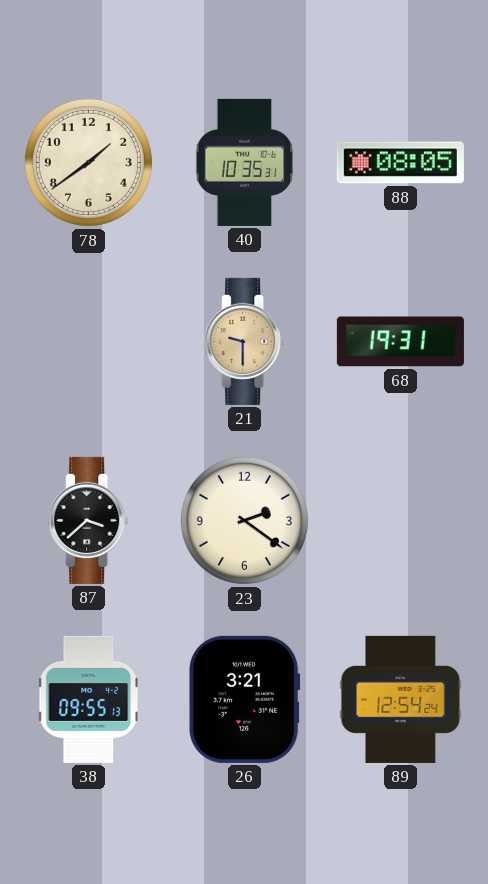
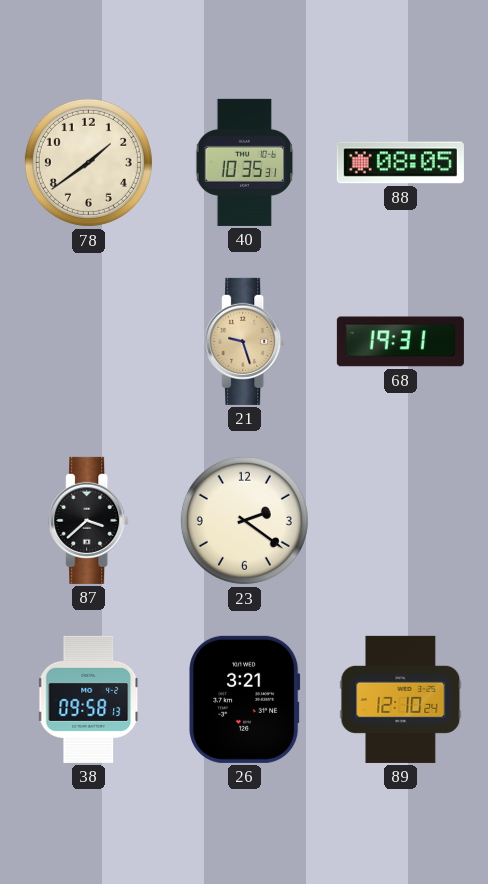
21: 9:30 -> 9:27 (245, 341)
38: 09:55 -> 09:58 (89, 699)
89: 12:54 -> 12:10 (401, 699)
